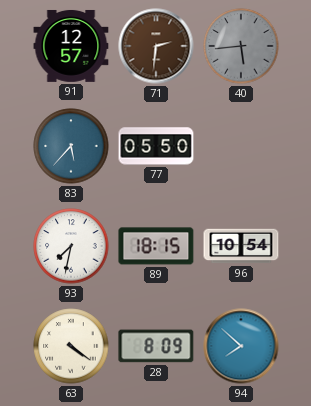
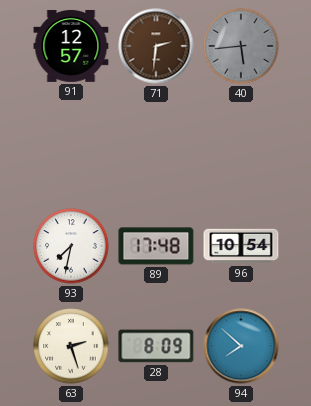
83: 5:37 -> none (71, 146)
77: 05:50 -> none (156, 146)
89: 18:15 -> 17:48 (156, 246)
63: 4:21 -> 2:27 (71, 346)
